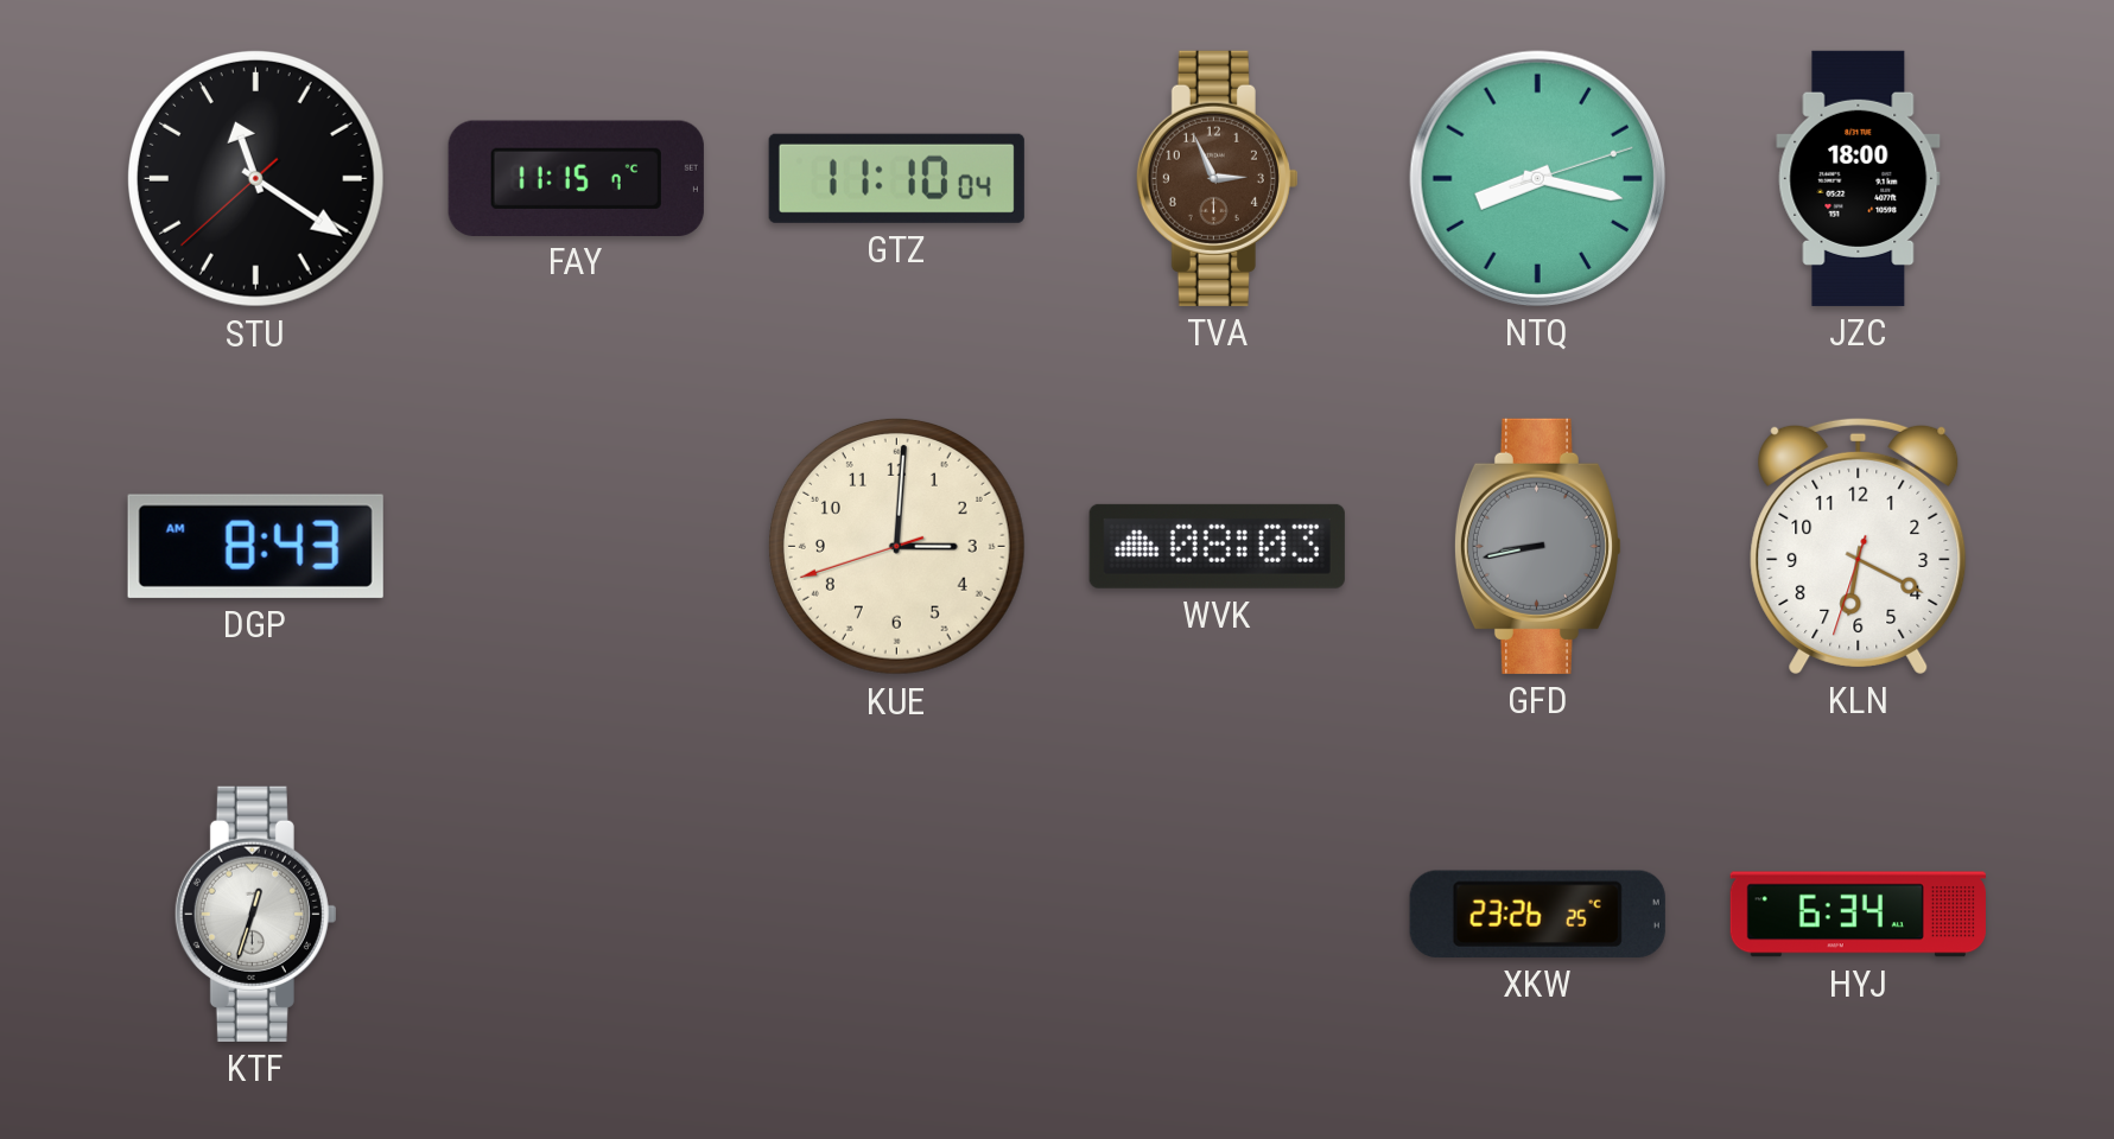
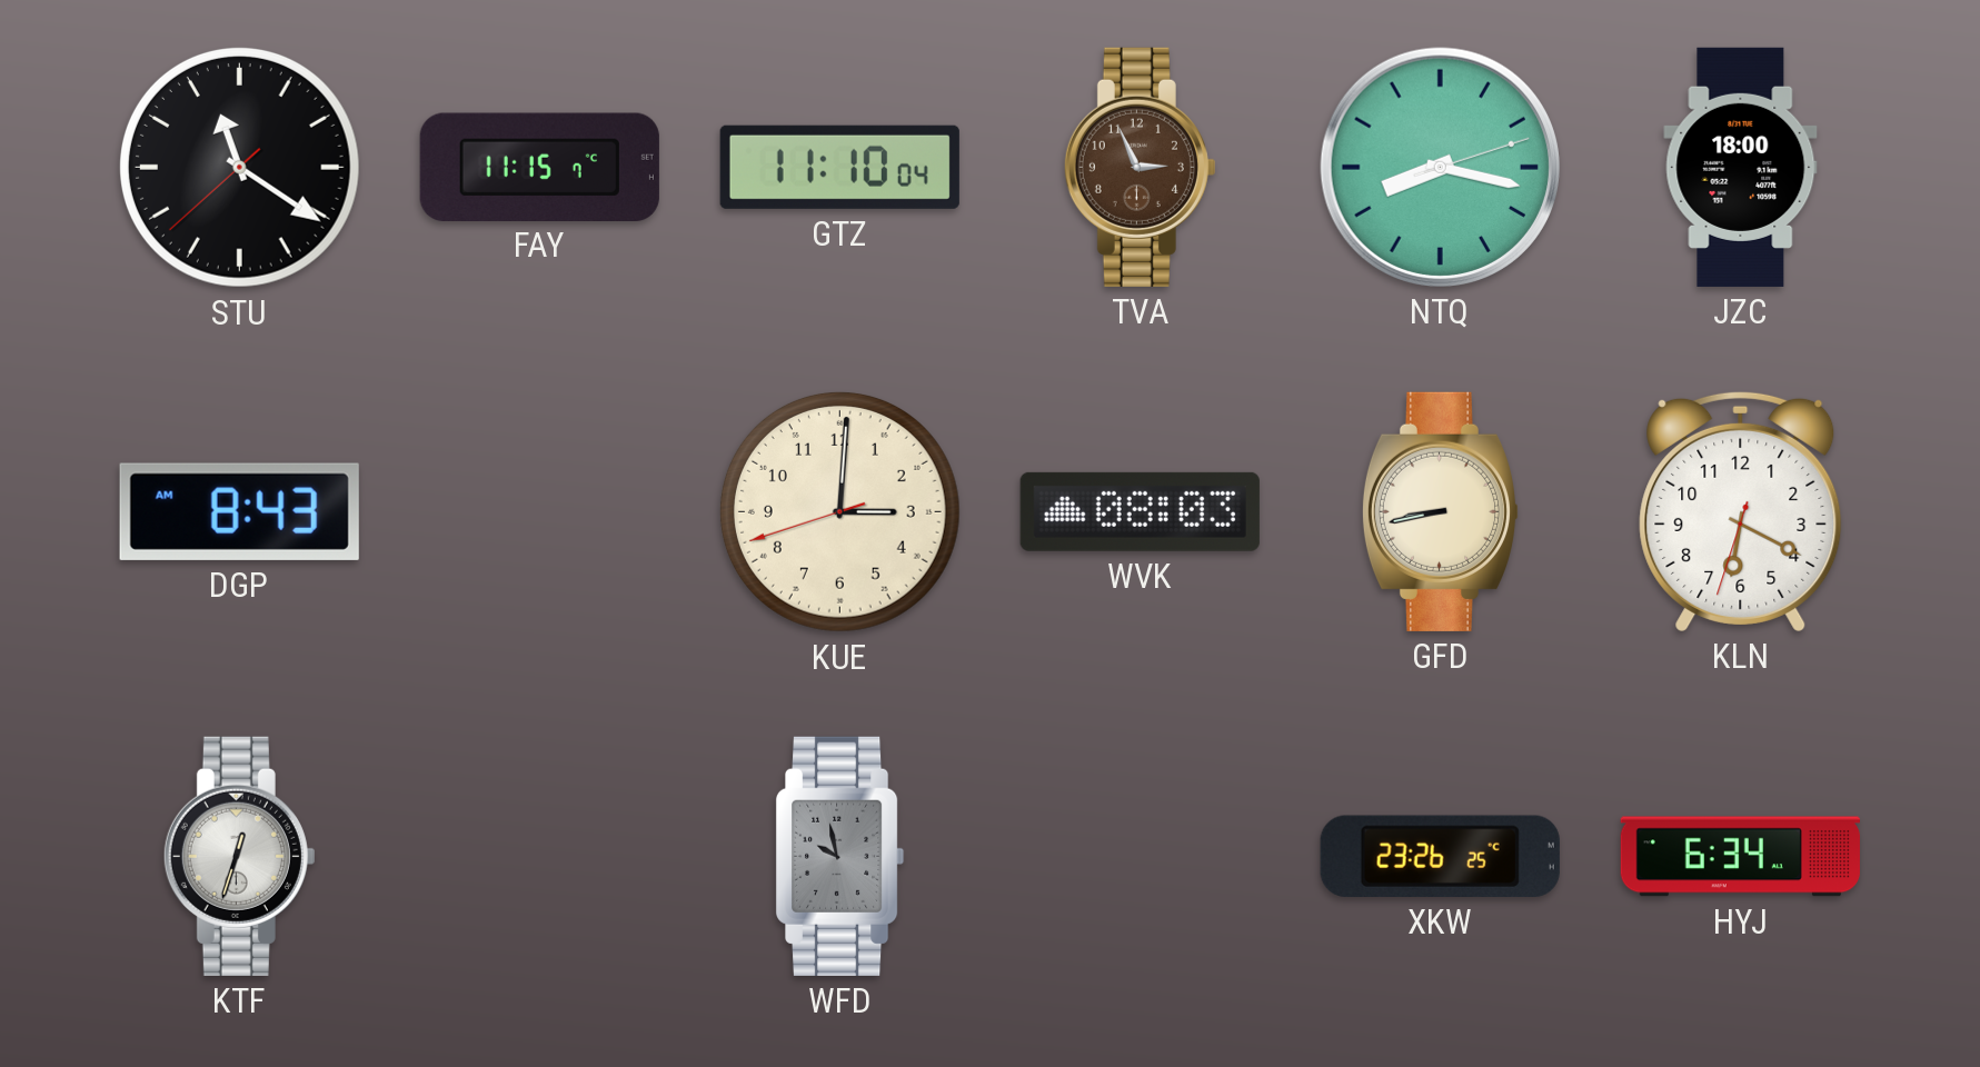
GFD dial: grey -> cream (1441, 511)
WFD: none -> 9:58 (840, 856)
